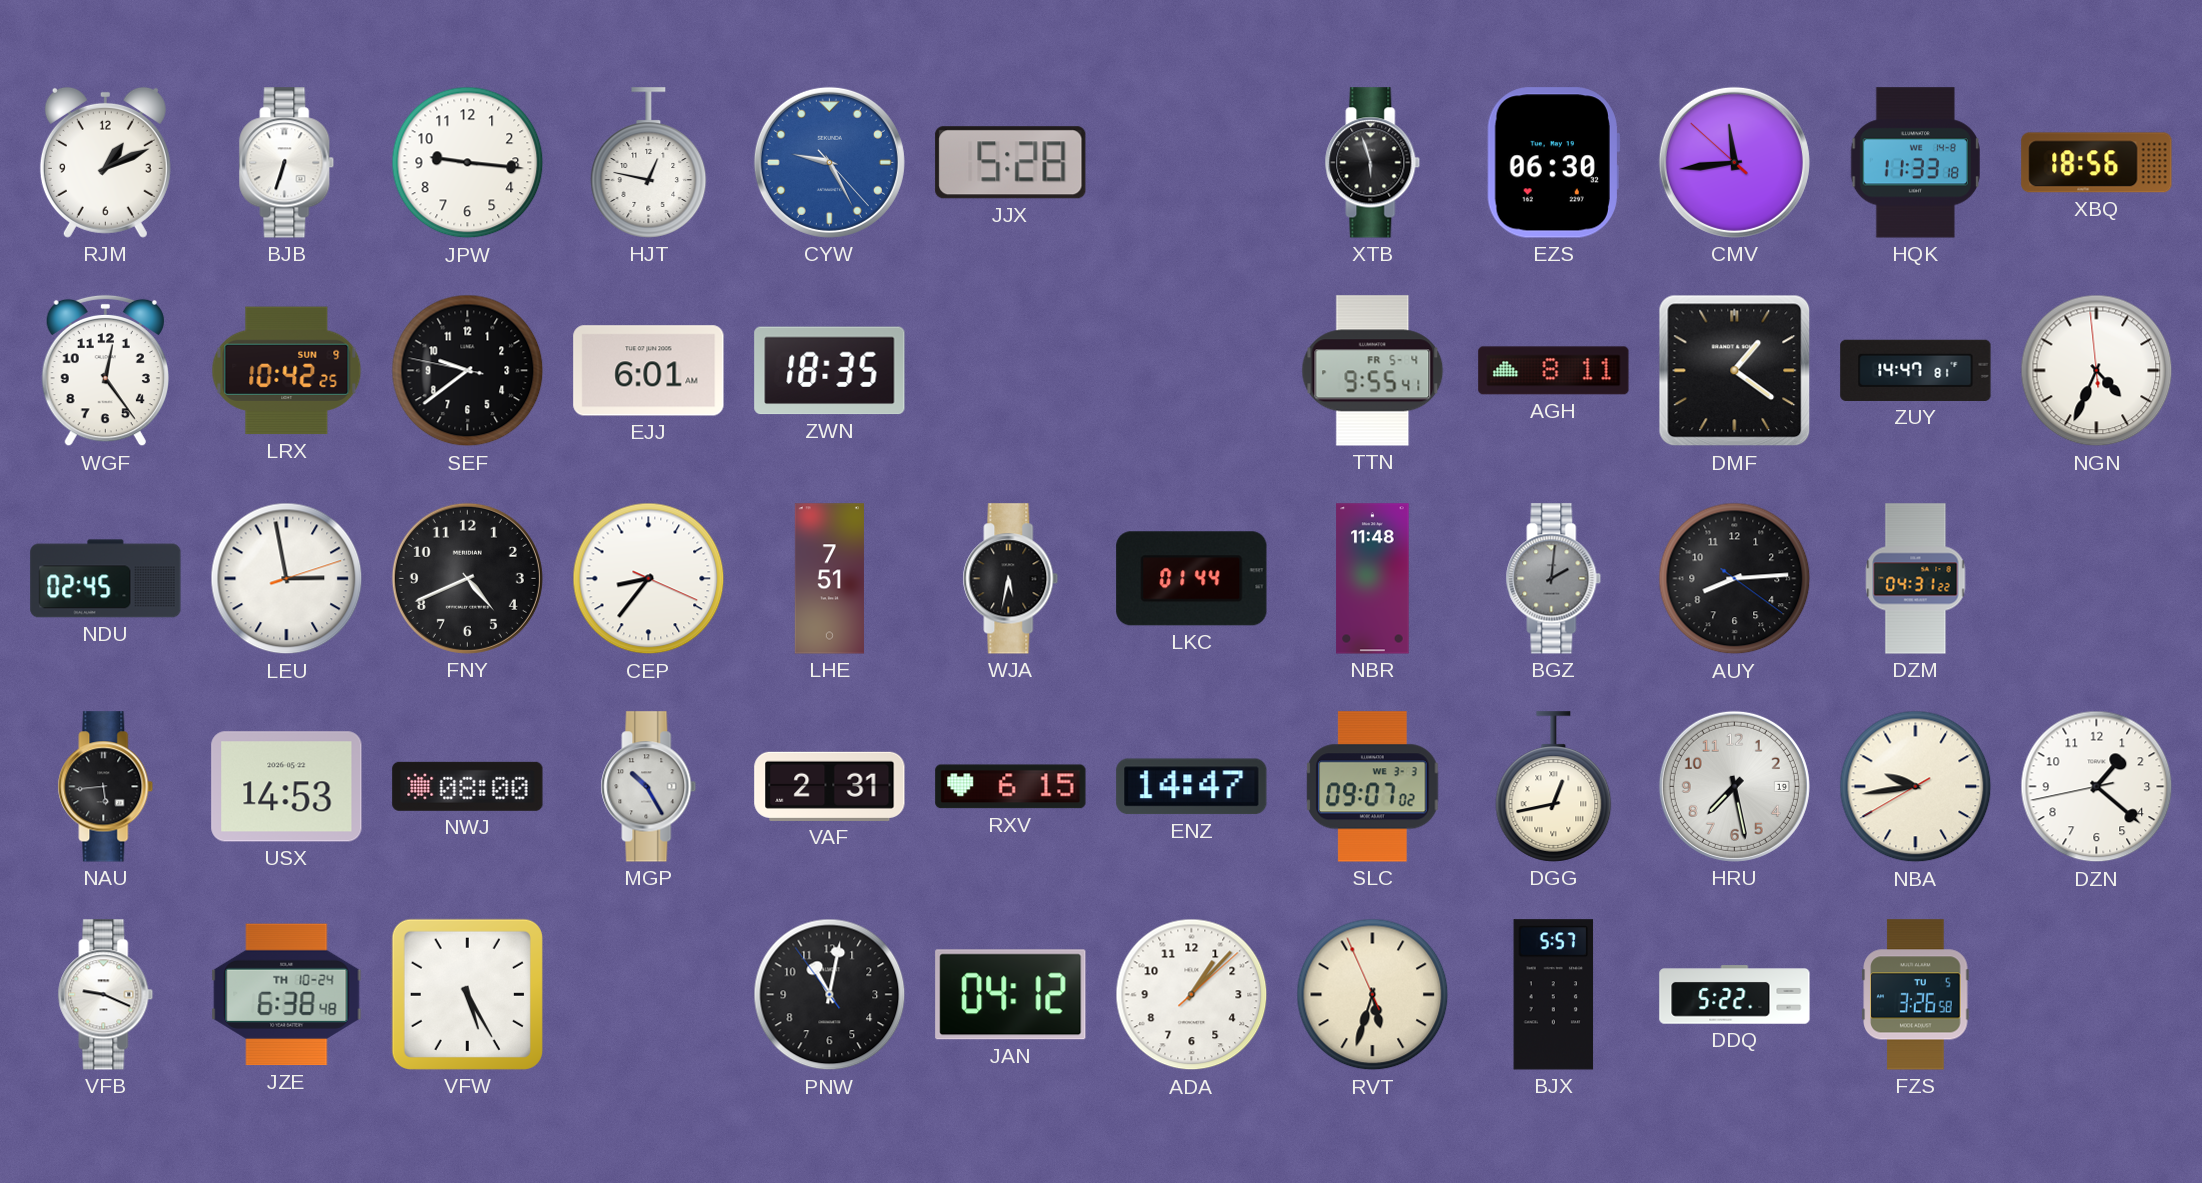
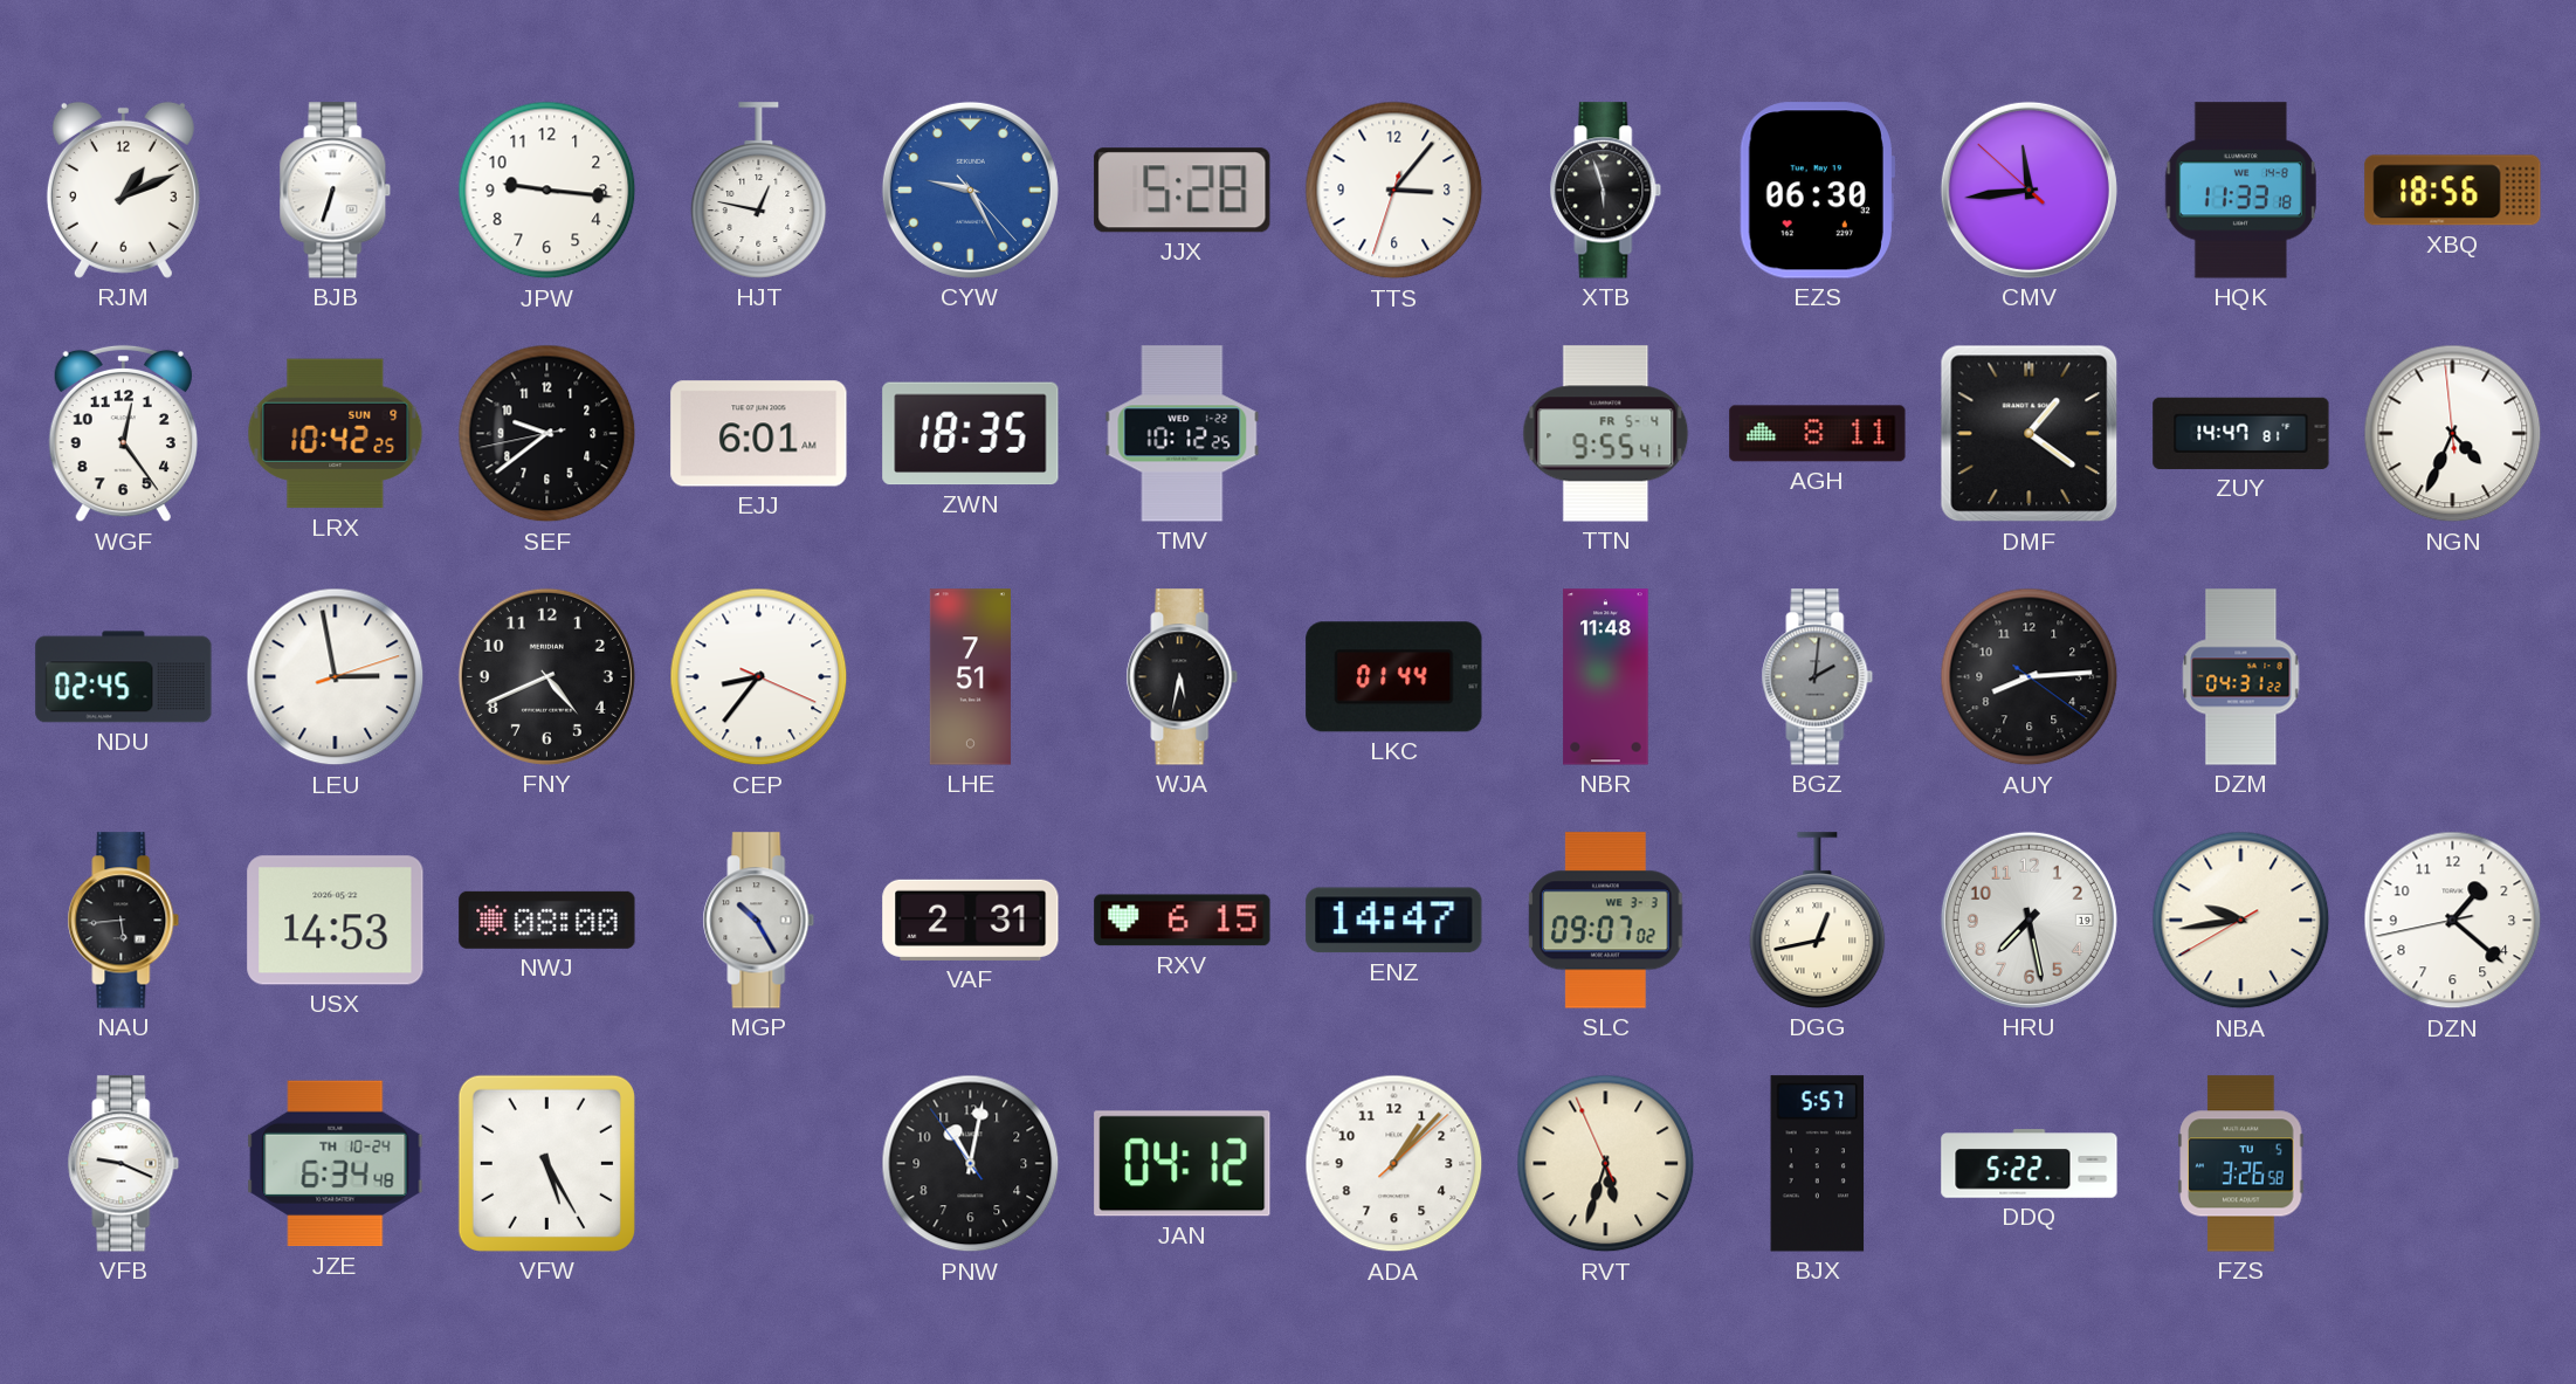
TTS: none -> 3:06 (1394, 191)
SEF: 9:38:47 -> 9:38:43 (547, 434)
TMV: none -> 10:12 (1183, 434)
JZE: 6:38 -> 6:34 (336, 1164)
